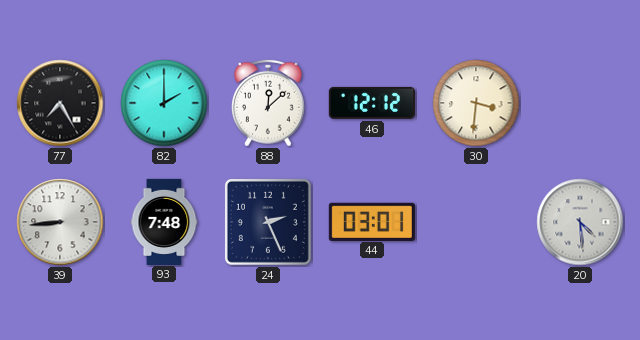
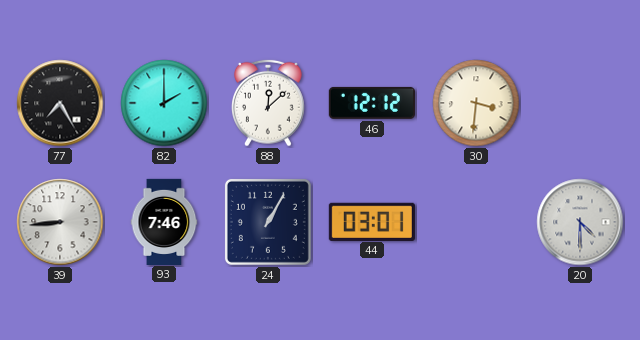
93: 7:48 -> 7:46 (164, 221)
24: 2:26 -> 1:05 (268, 222)
20: 4:29 -> 4:30 (580, 222)
